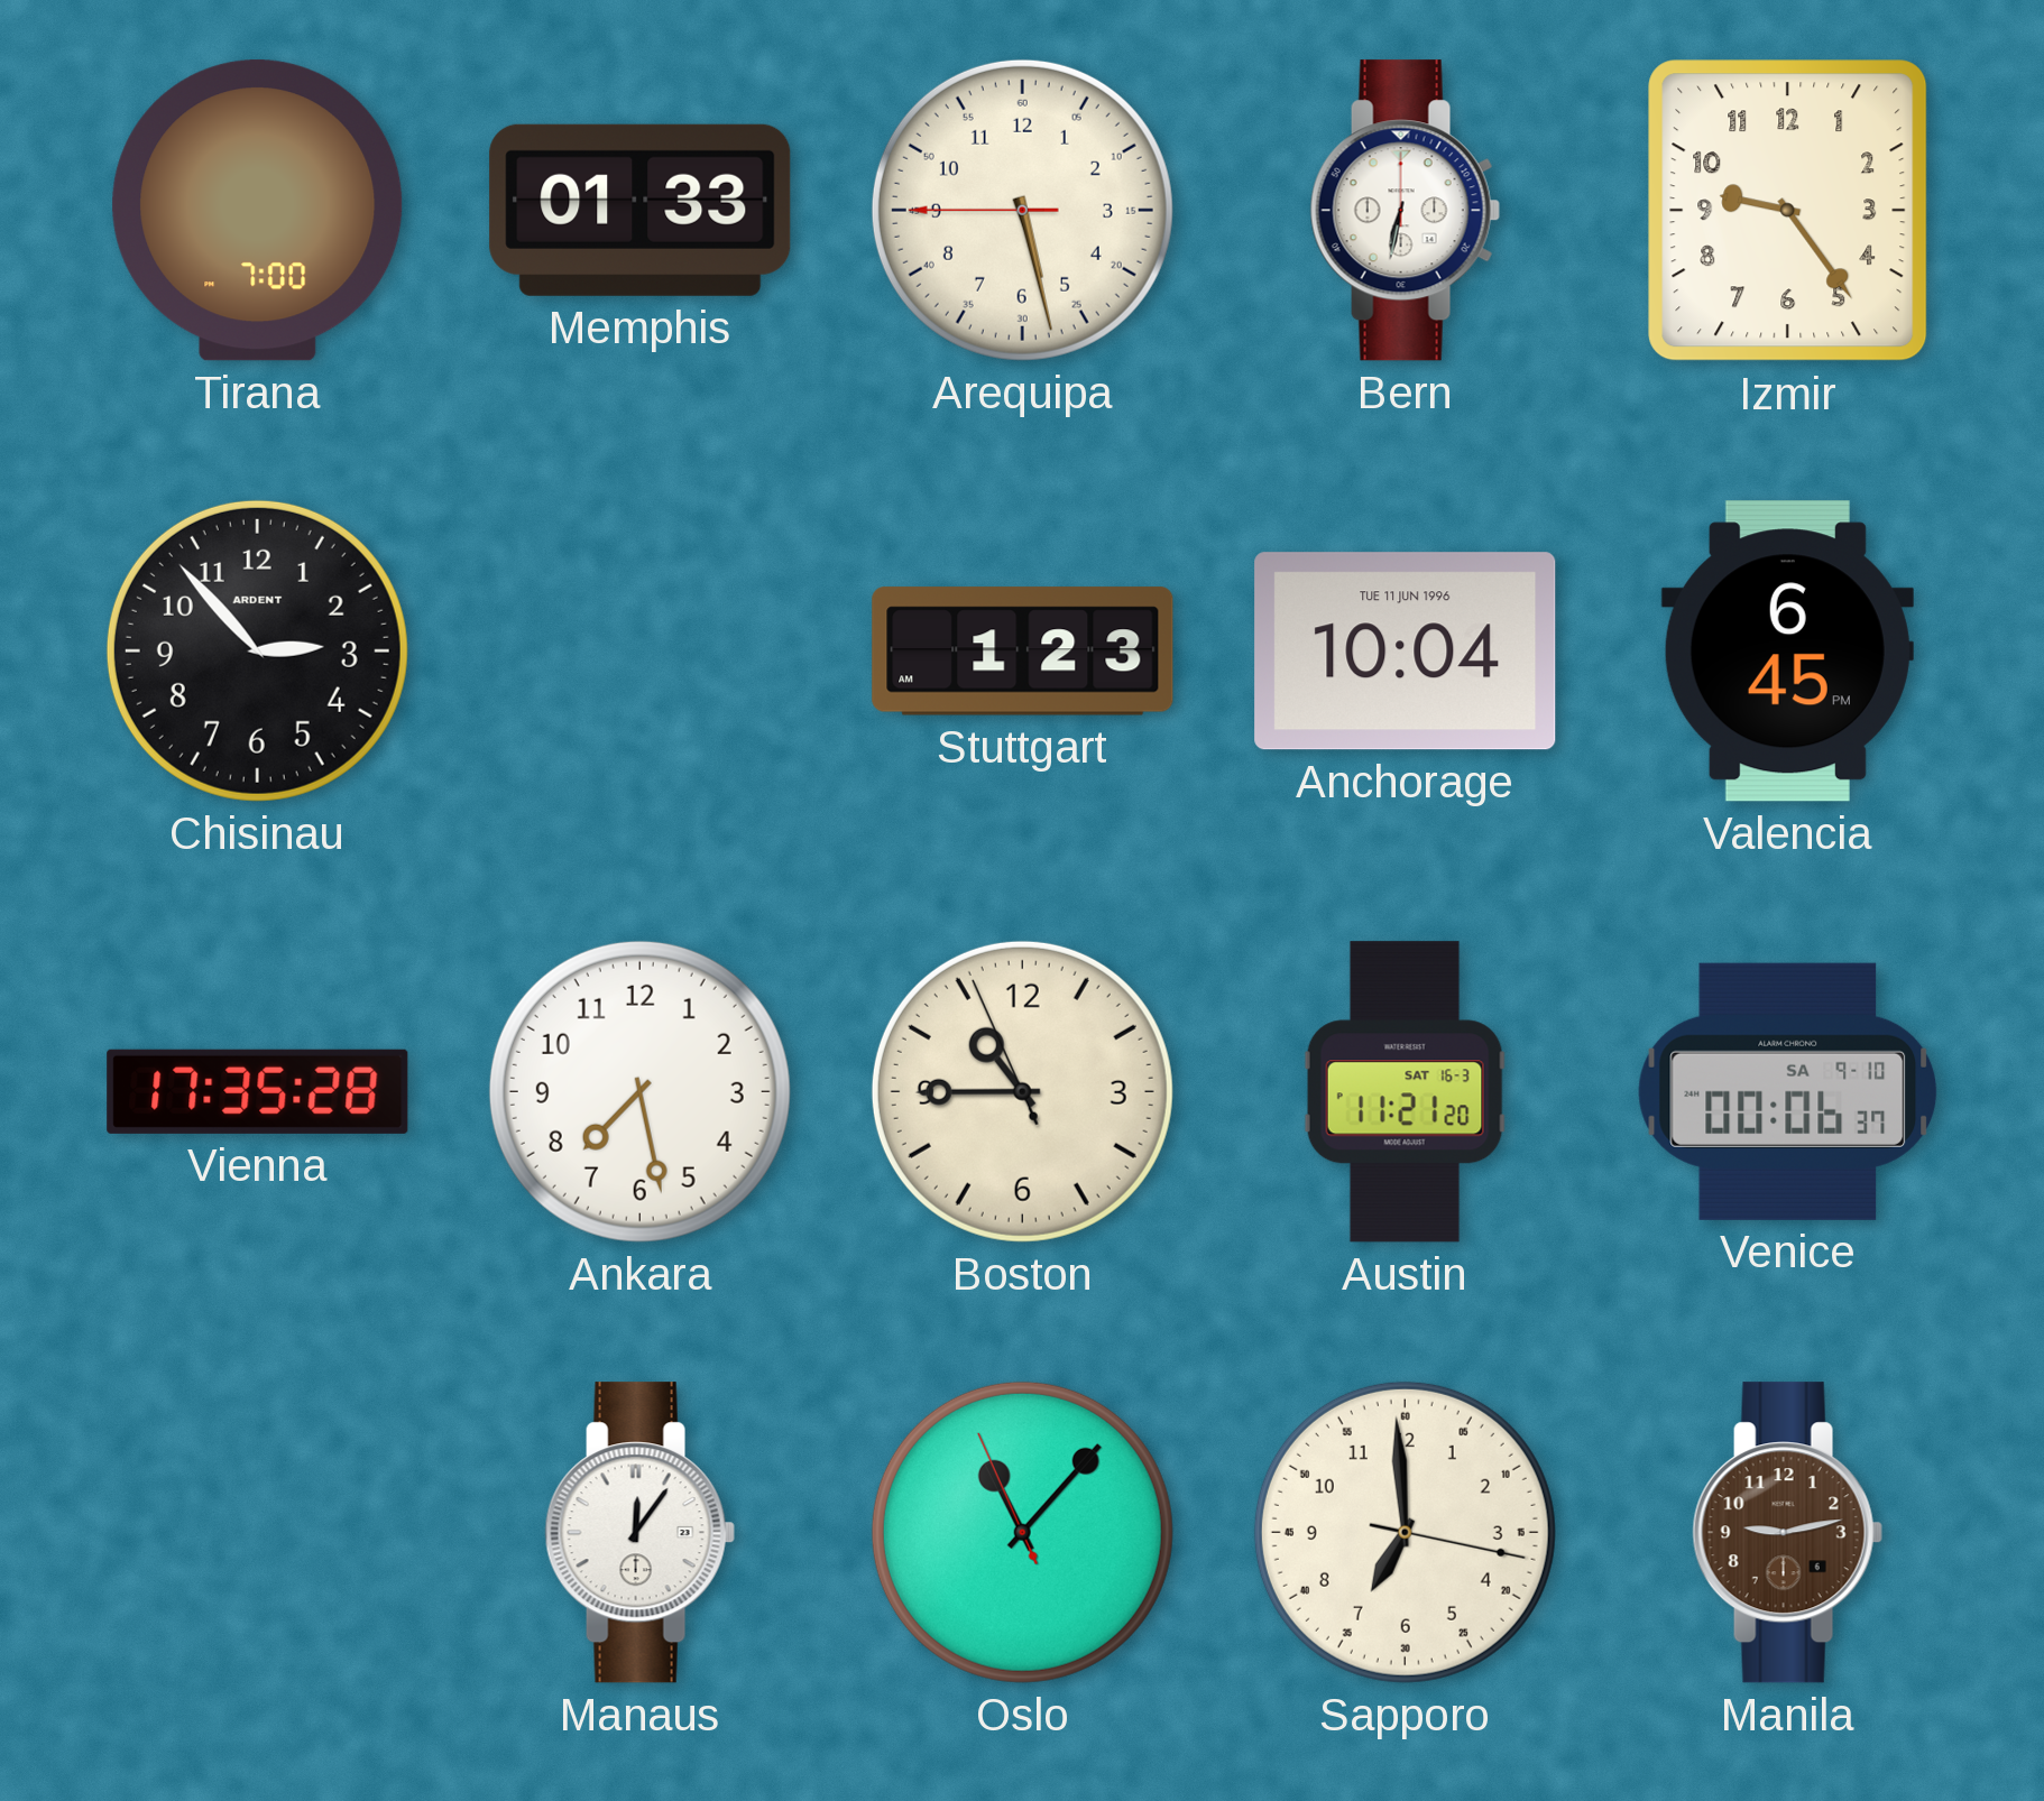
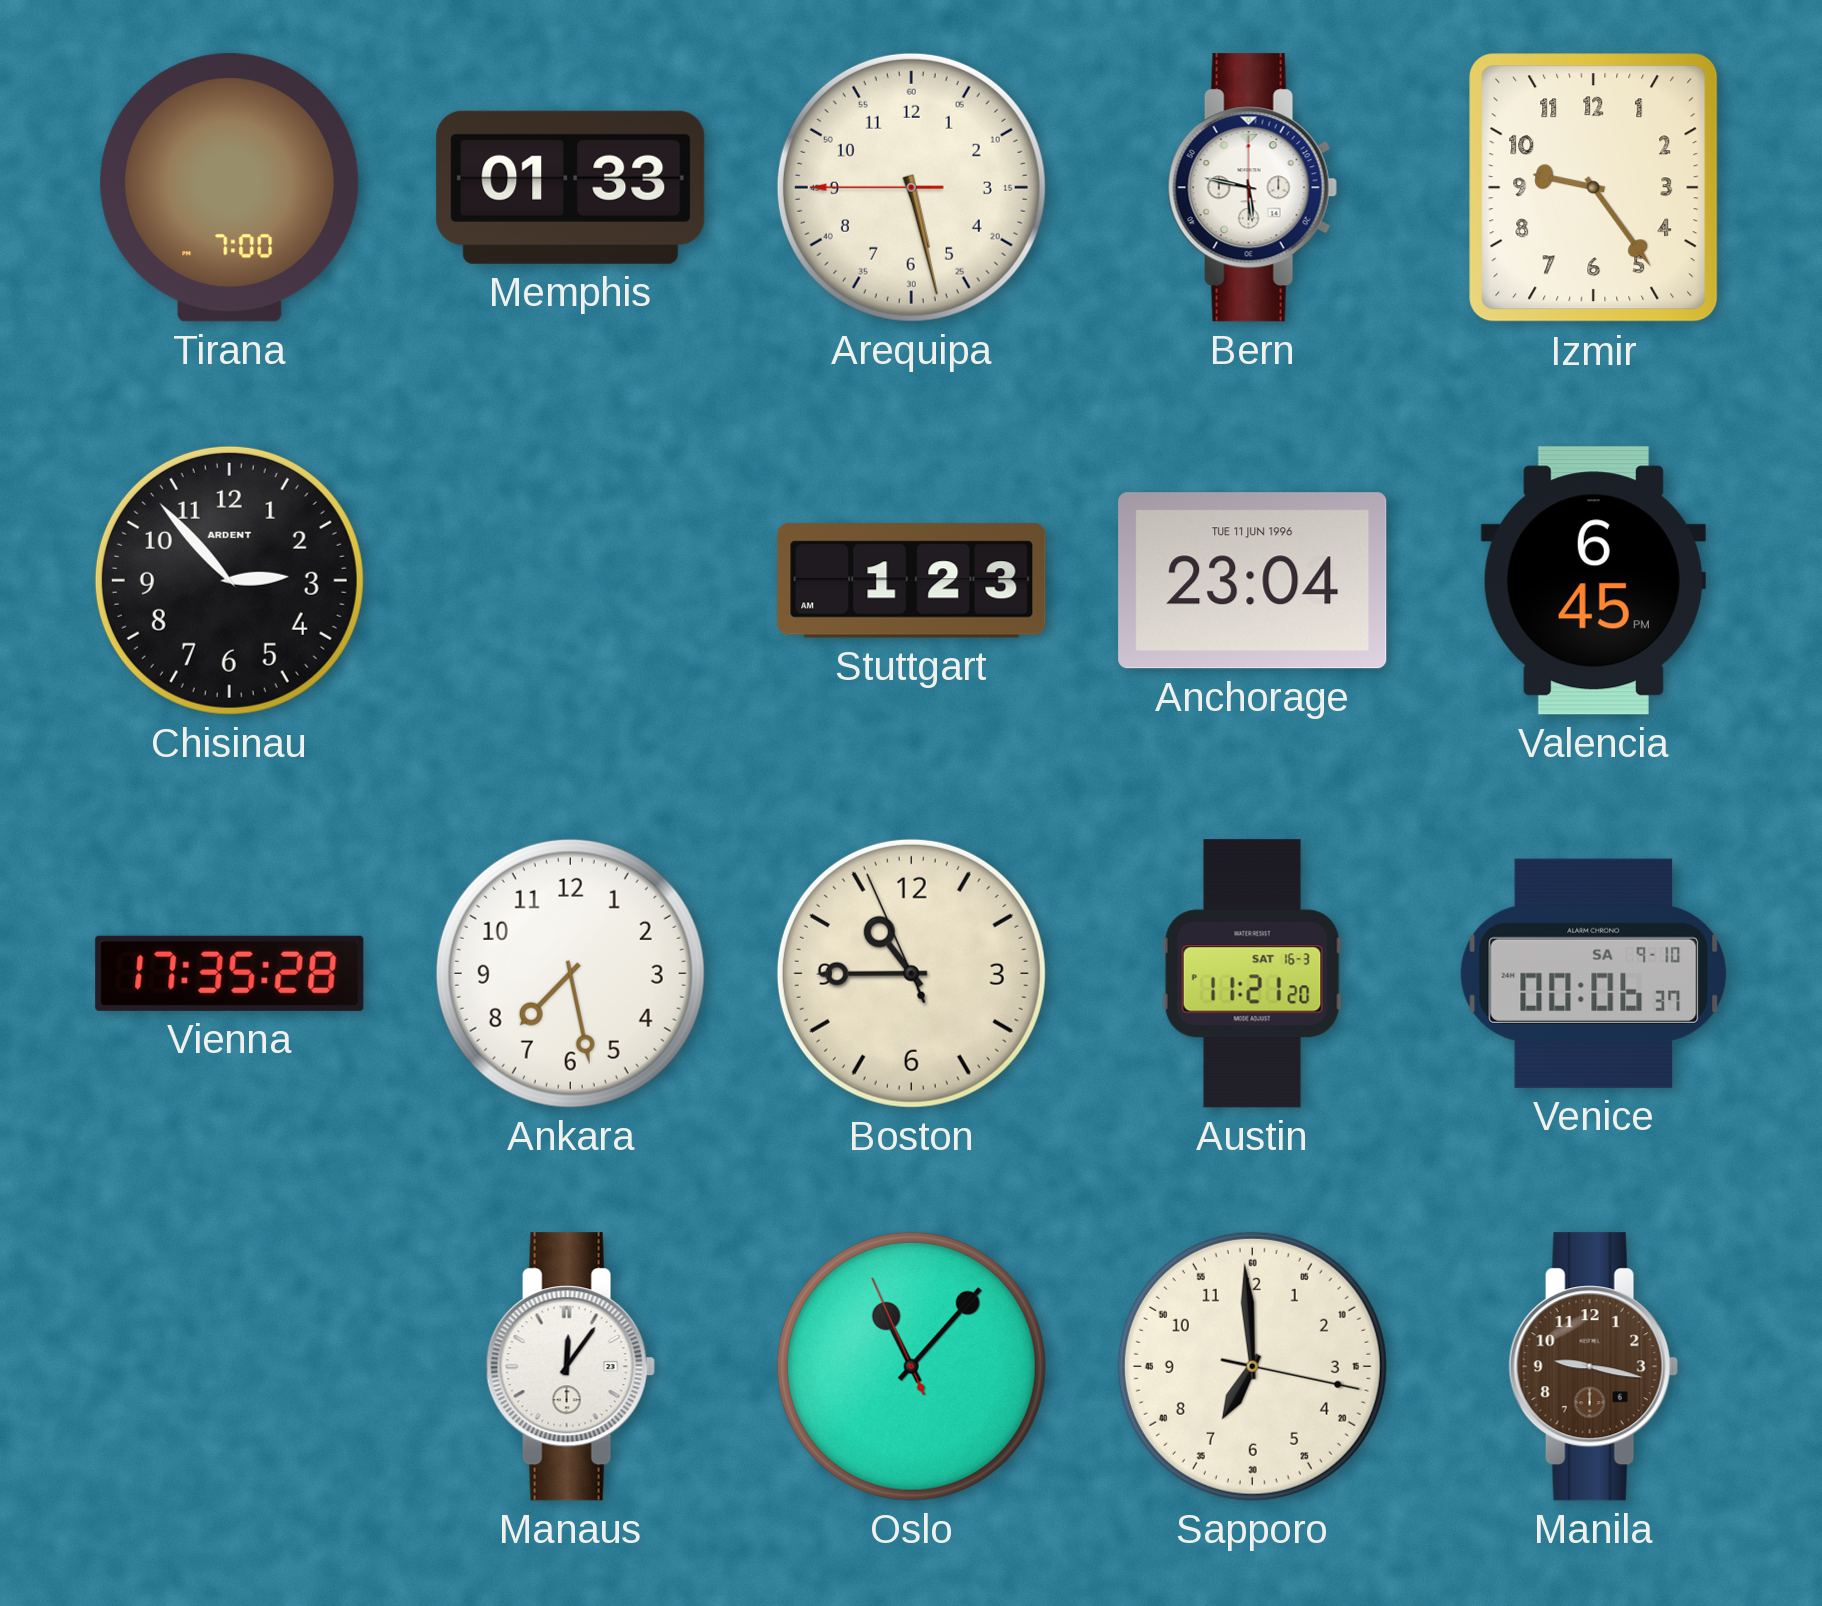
Bern: 6:32 -> 5:47 (1252, 188)
Anchorage: 10:04 -> 23:04 (1253, 581)
Manila: 9:13 -> 9:17 (1593, 1367)
